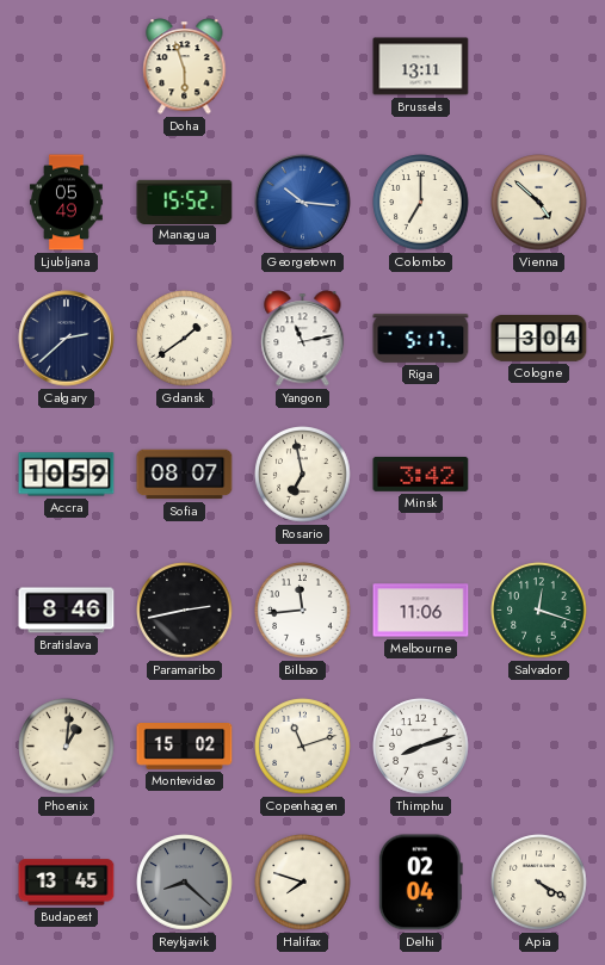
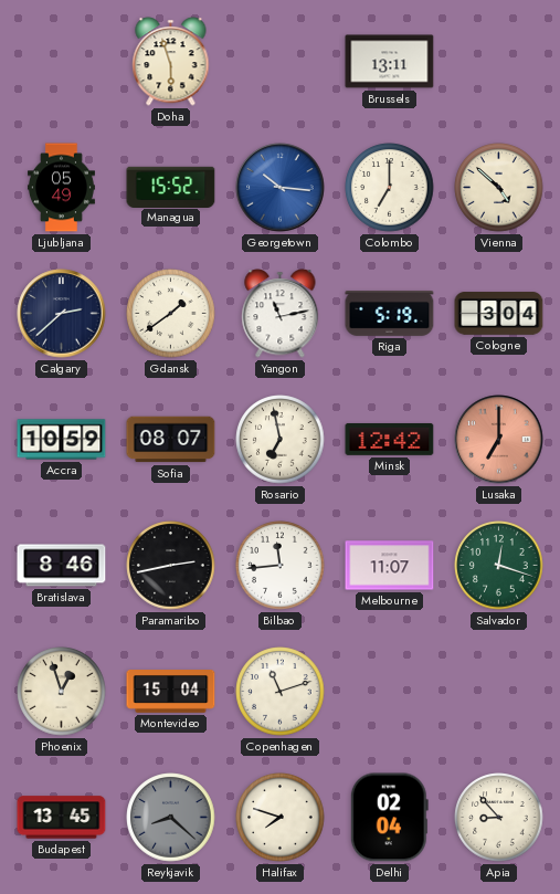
Riga: 5:17 -> 5:19 (390, 313)
Minsk: 3:42 -> 12:42 (390, 439)
Lusaka: none -> 7:00 (499, 440)
Melbourne: 11:06 -> 11:07 (390, 566)
Phoenix: 1:01 -> 12:57 (62, 692)
Montevideo: 15:02 -> 15:04 (171, 692)
Thimphu: 8:12 -> none (421, 747)
Apia: 4:20 -> 8:53 (499, 818)
